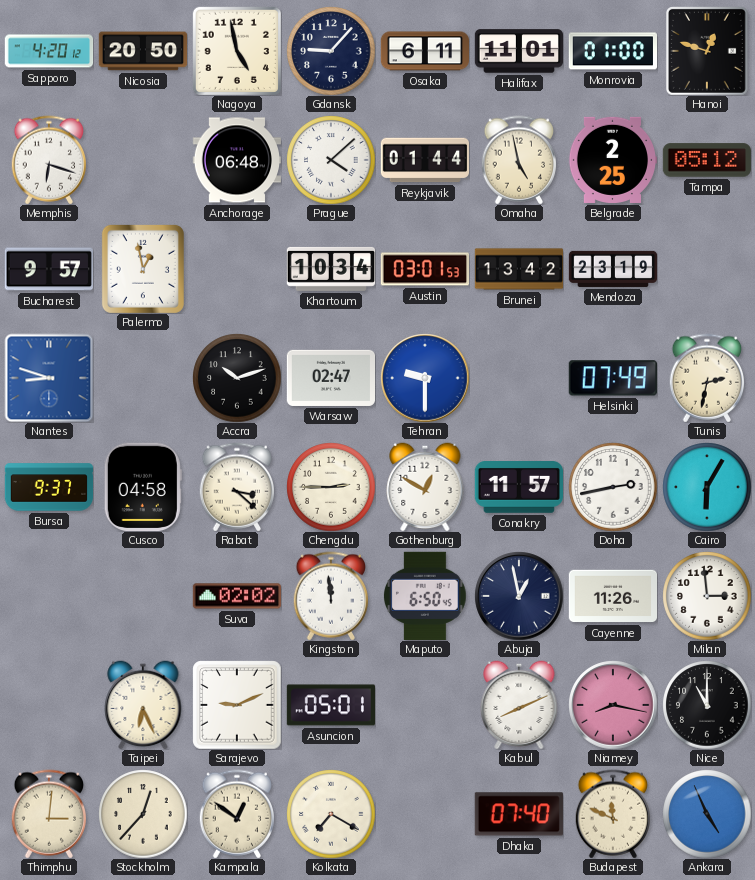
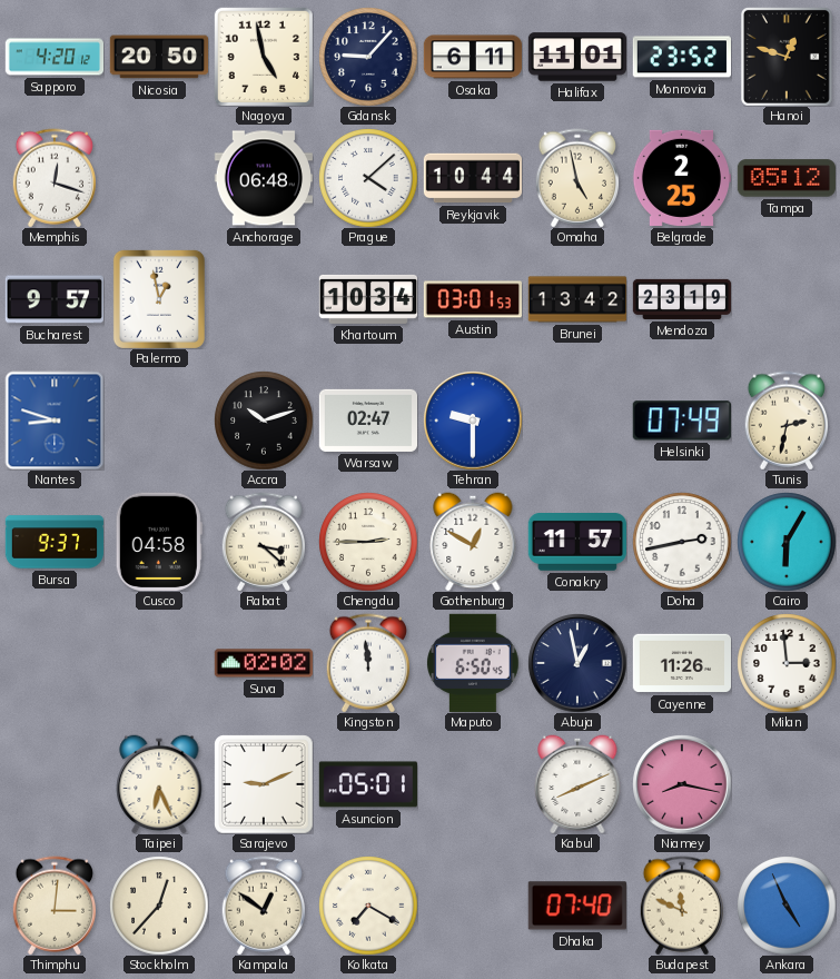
Monrovia: 01:00 -> 23:52 (681, 57)
Memphis: 6:18 -> 12:18 (53, 178)
Reykjavik: 01:44 -> 10:44 (472, 178)
Nice: 11:00 -> none (707, 705)
